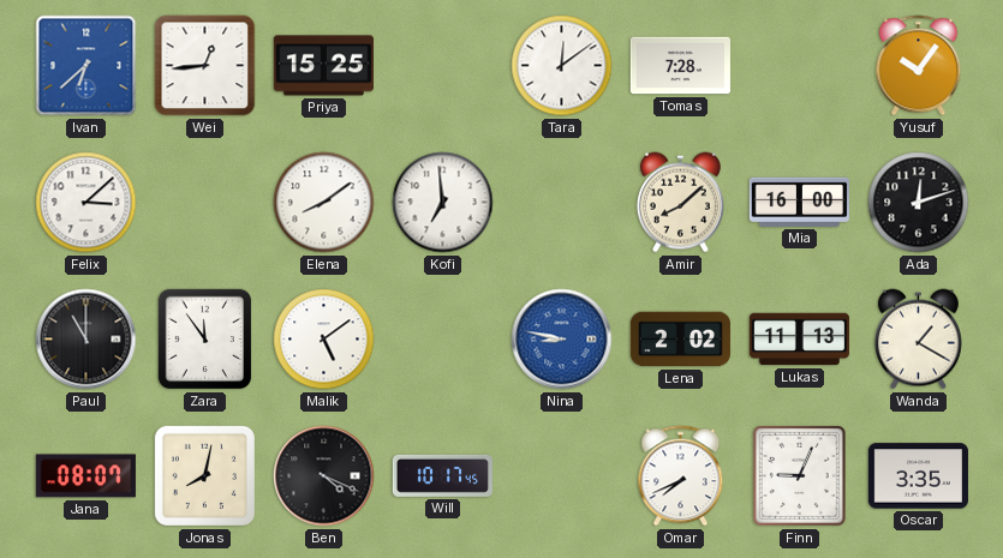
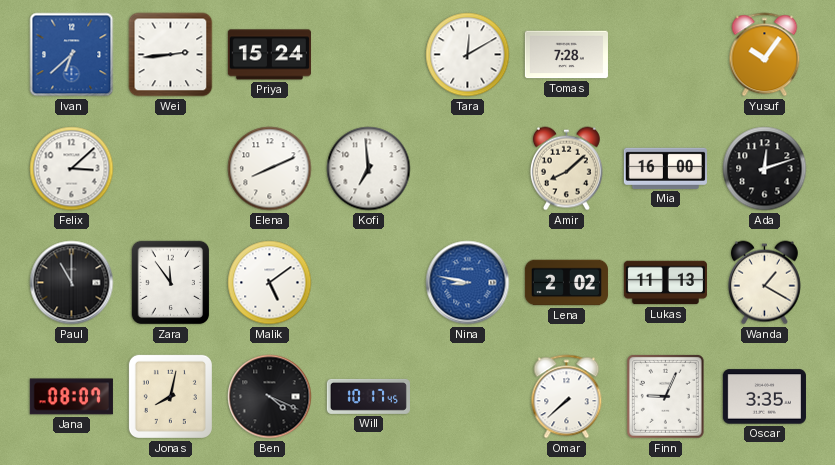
Wei: 12:44 -> 2:44 (171, 55)
Priya: 15:25 -> 15:24 (269, 55)
Tara: 12:09 -> 12:10 (468, 55)
Elena: 8:09 -> 8:11 (270, 169)
Omar: 7:41 -> 7:38 (567, 397)
